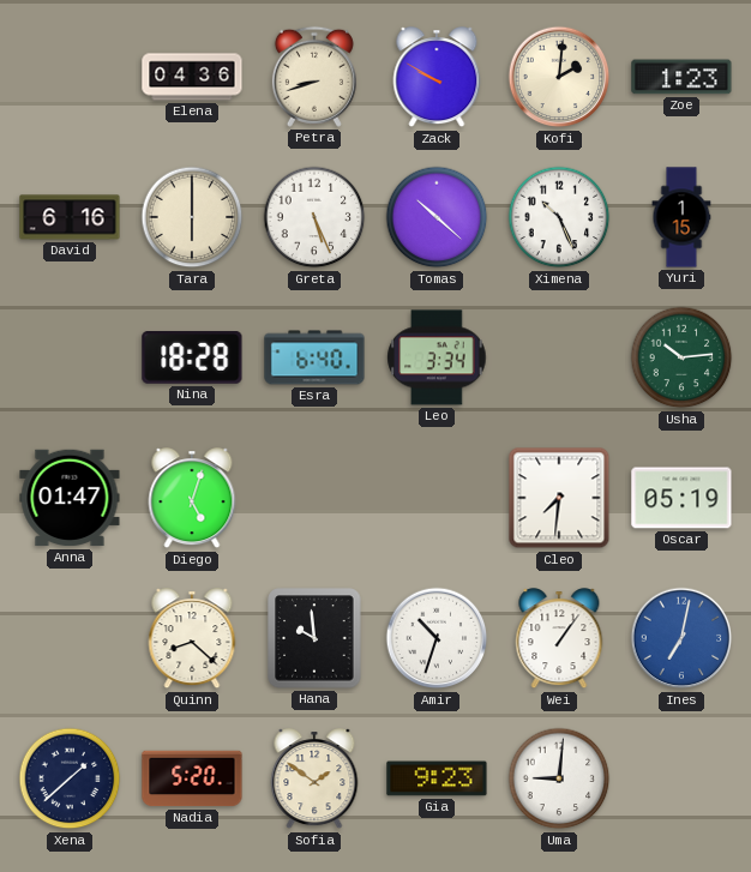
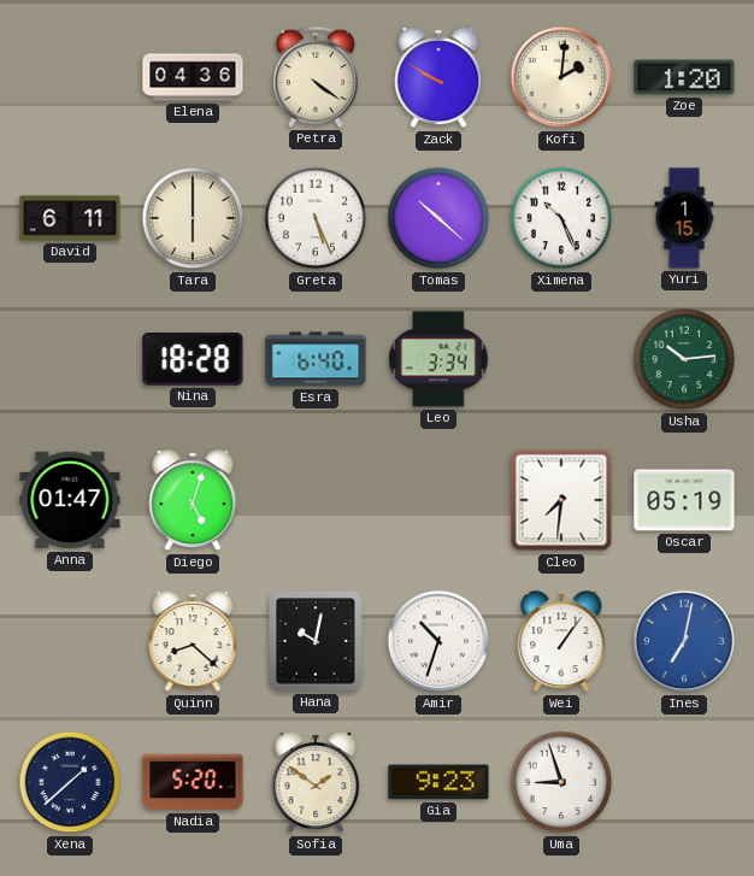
Petra: 8:42 -> 4:21 (316, 77)
Zoe: 1:23 -> 1:20 (684, 77)
David: 6:16 -> 6:11 (70, 218)
Hana: 9:59 -> 10:02 (316, 641)
Uma: 9:01 -> 8:57 (561, 782)
